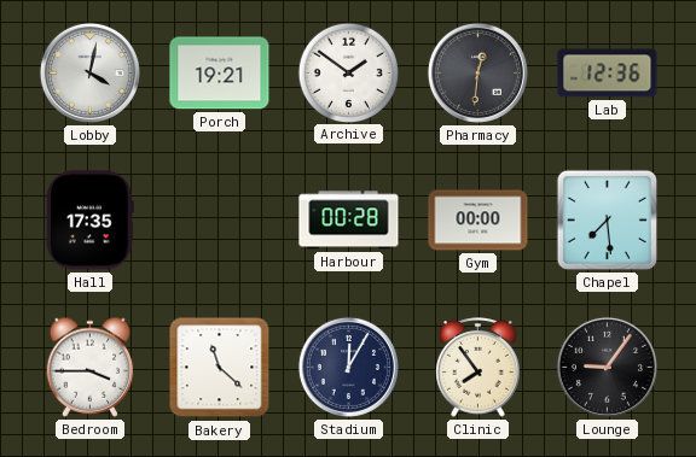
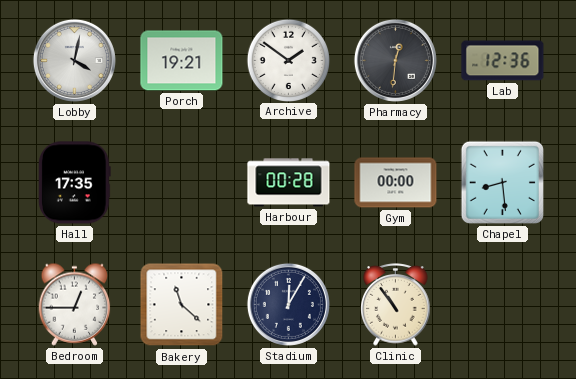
Chapel: 7:29 -> 8:29 (502, 182)
Bedroom: 3:45 -> 12:45 (75, 304)
Clinic: 7:54 -> 10:54 (396, 305)
Lounge: 9:06 -> none (607, 367)
